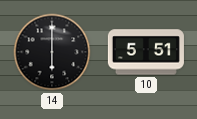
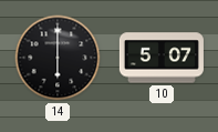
10: 5:51 -> 5:07 (162, 58)
